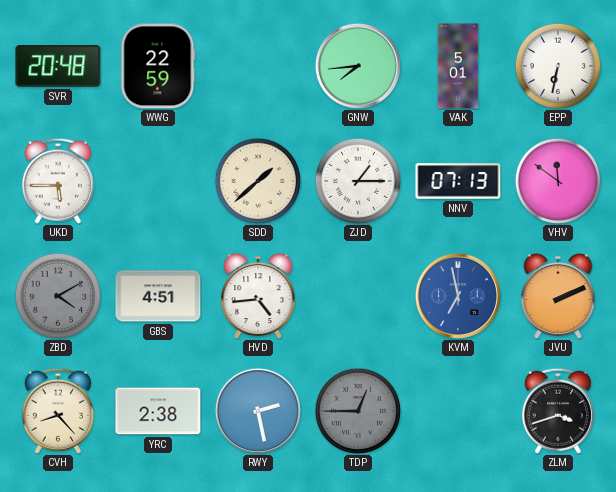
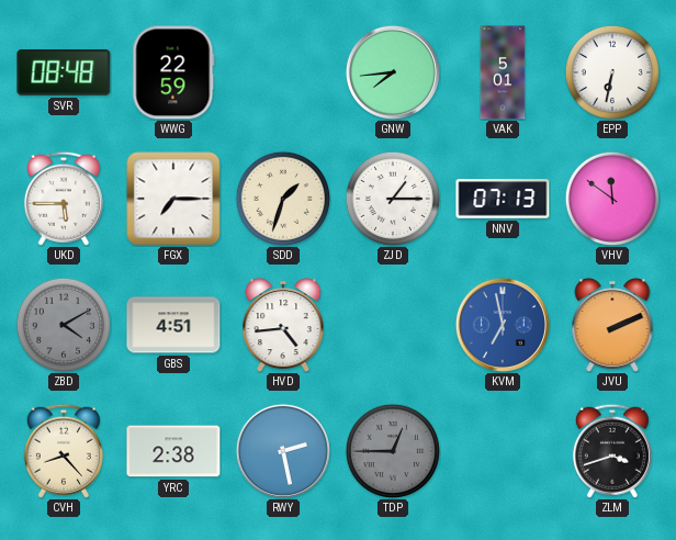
SVR: 20:48 -> 08:48 (64, 72)
FGX: none -> 7:15 (173, 199)
SDD: 1:38 -> 1:33 (283, 199)
